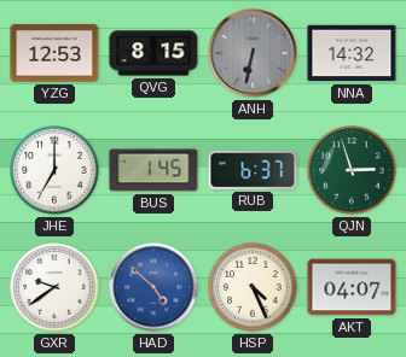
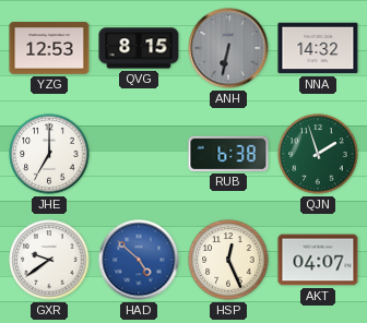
BUS: 1:45 -> none (153, 170)
RUB: 6:37 -> 6:38 (228, 154)
QJN: 2:57 -> 1:57 (318, 154)
HSP: 4:26 -> 12:26 (228, 260)
